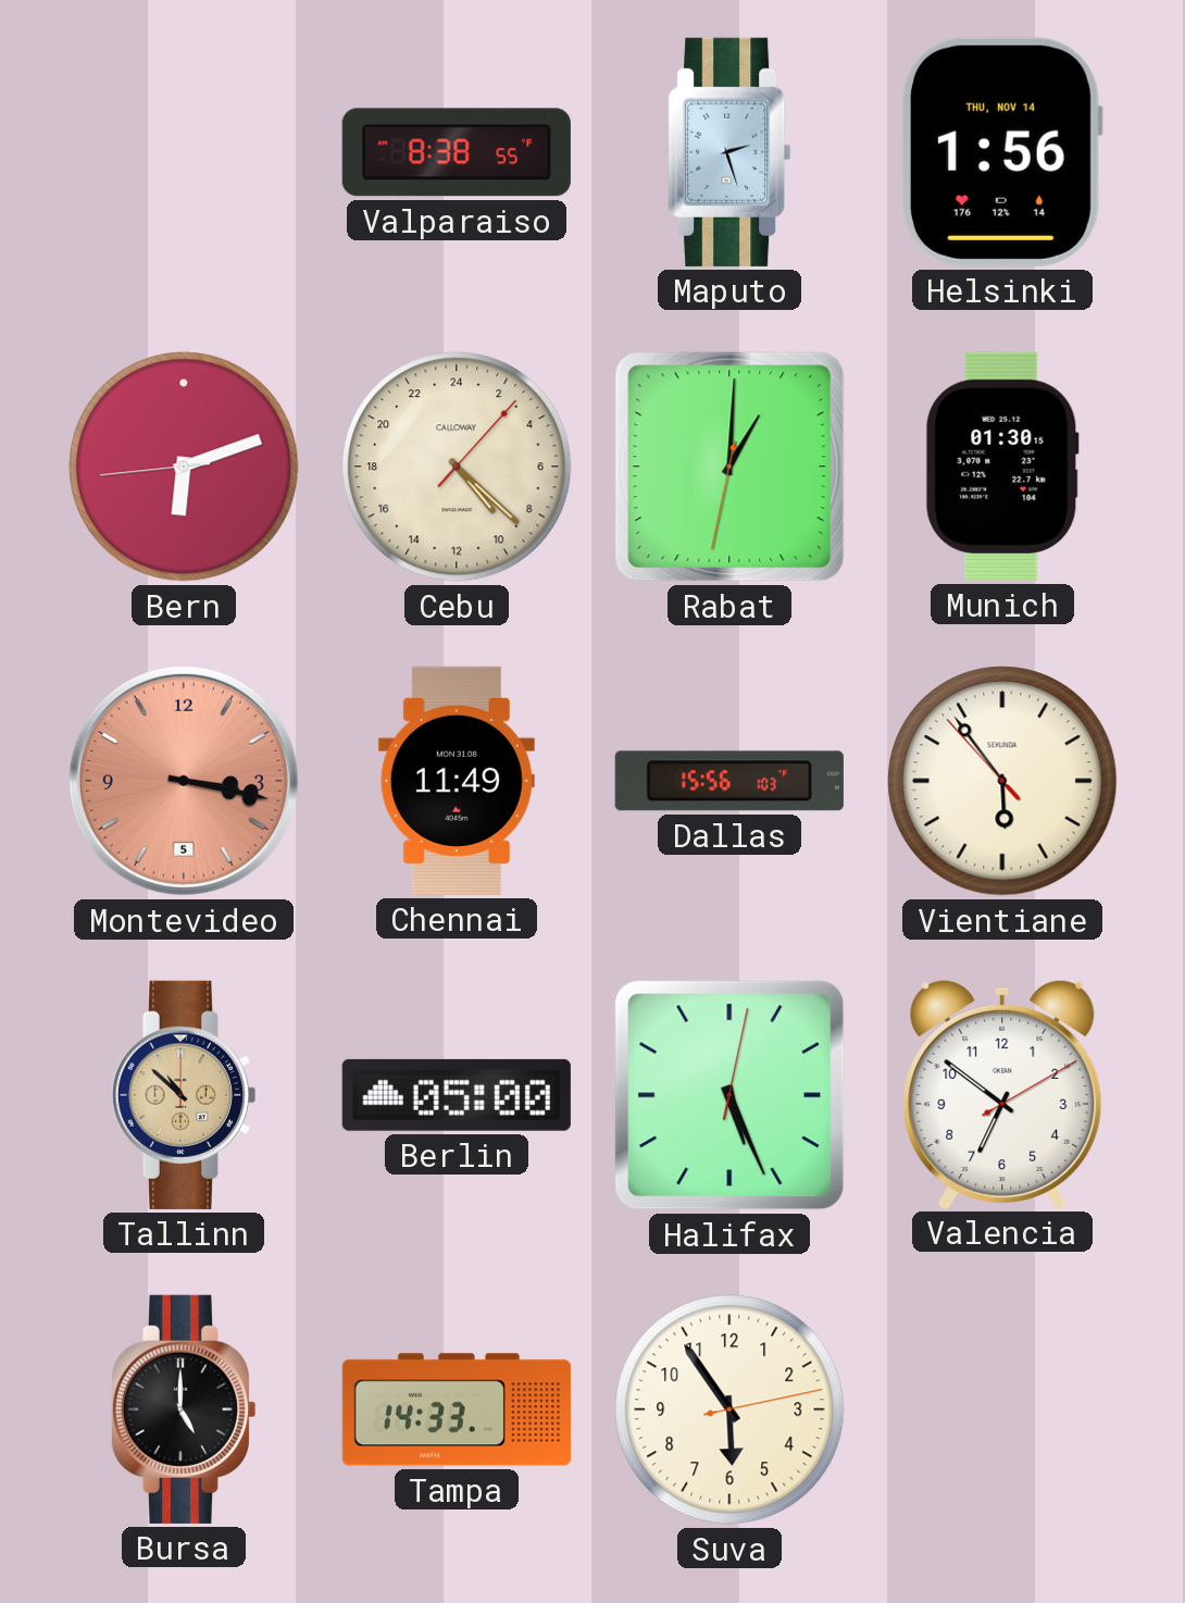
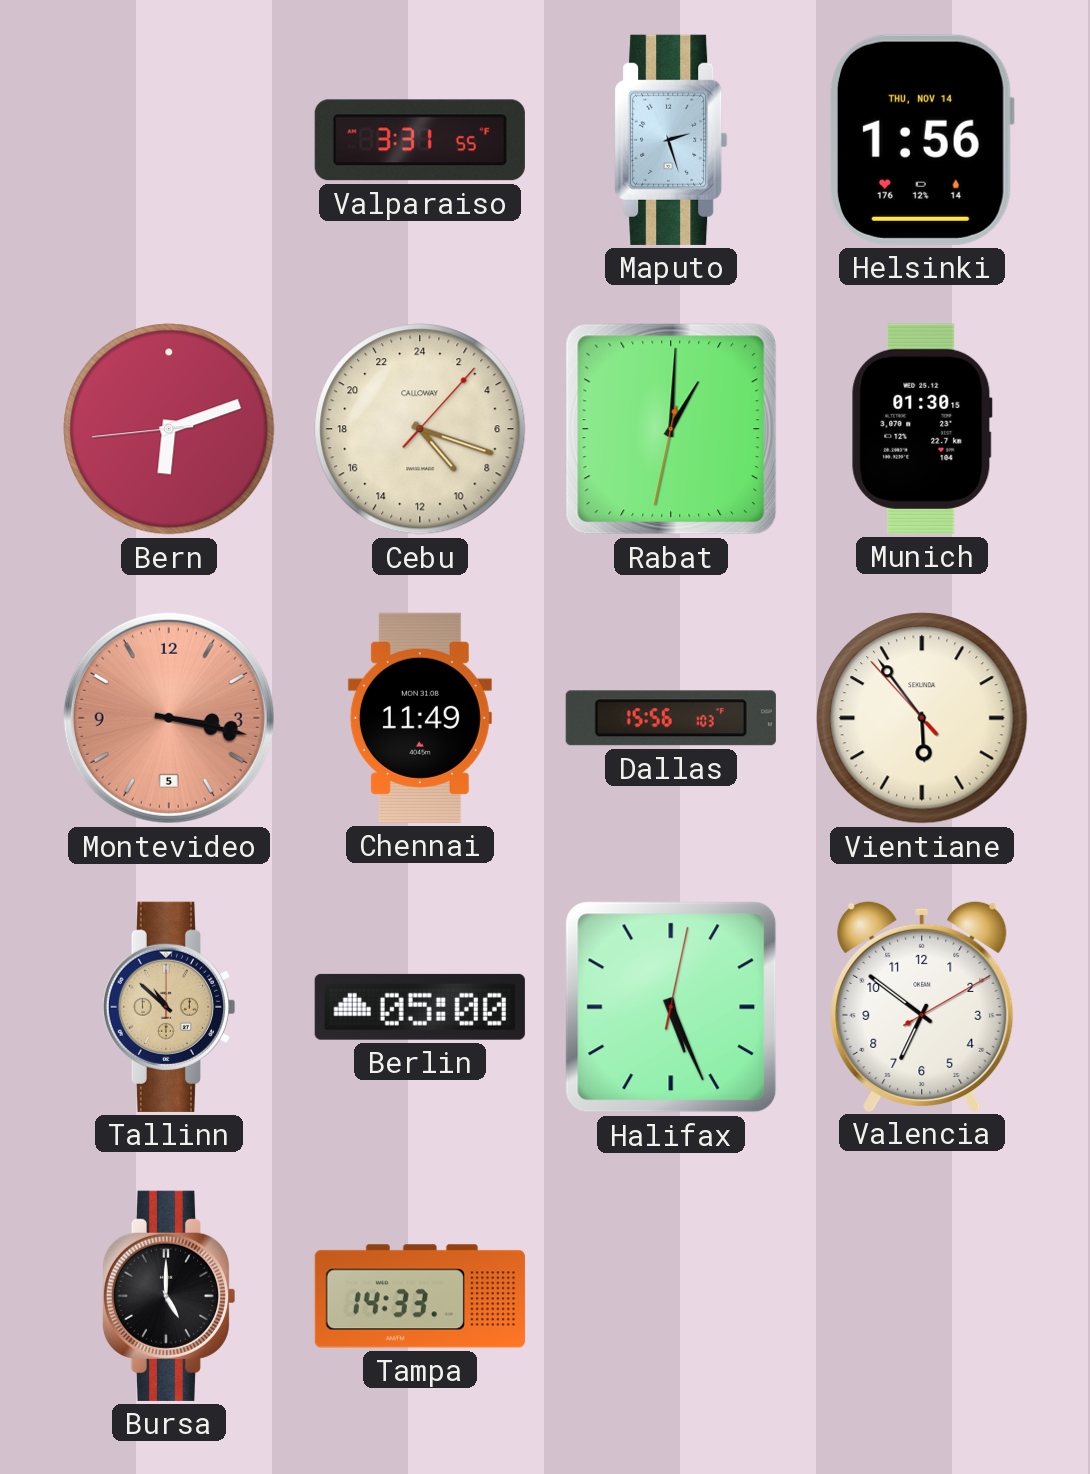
Valparaiso: 8:38 -> 3:31 (420, 140)
Cebu: 9:22 -> 9:18 (420, 429)
Suva: 5:54 -> none (729, 1409)
